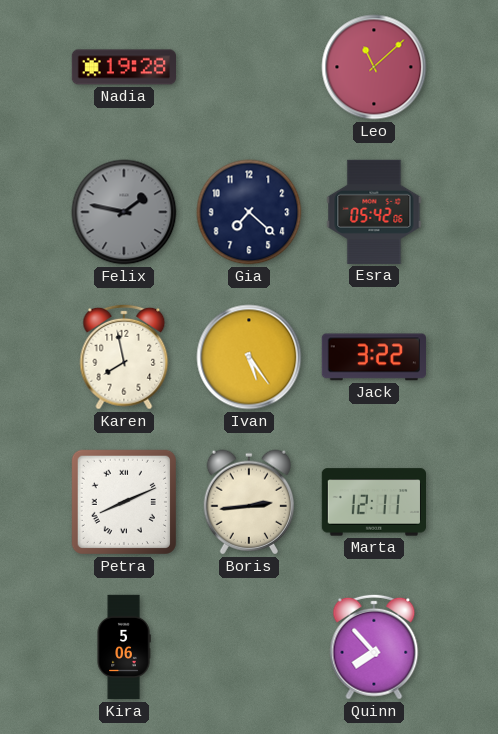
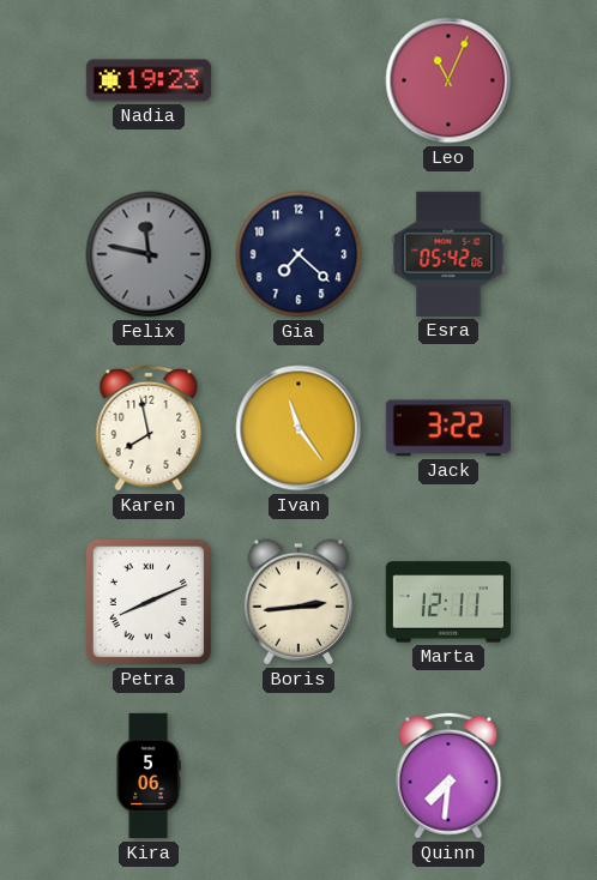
Nadia: 19:28 -> 19:23 (147, 80)
Leo: 11:08 -> 11:04 (448, 80)
Felix: 1:47 -> 11:47 (149, 254)
Ivan: 5:24 -> 11:24 (298, 428)
Quinn: 7:53 -> 7:31 (448, 776)
